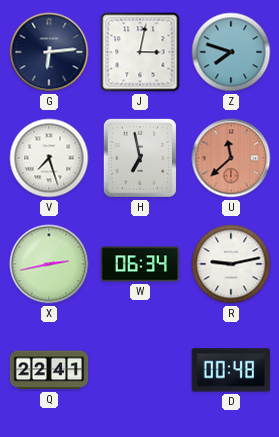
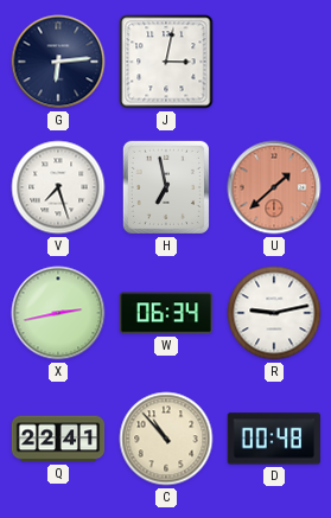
Z: 7:48 -> none (231, 52)
U: 11:38 -> 1:38 (274, 187)
C: none -> 10:53 (166, 439)
